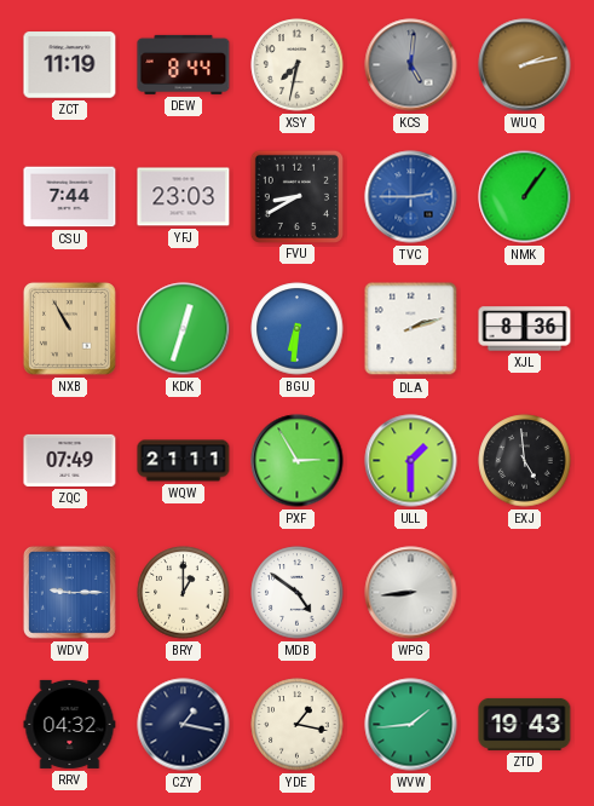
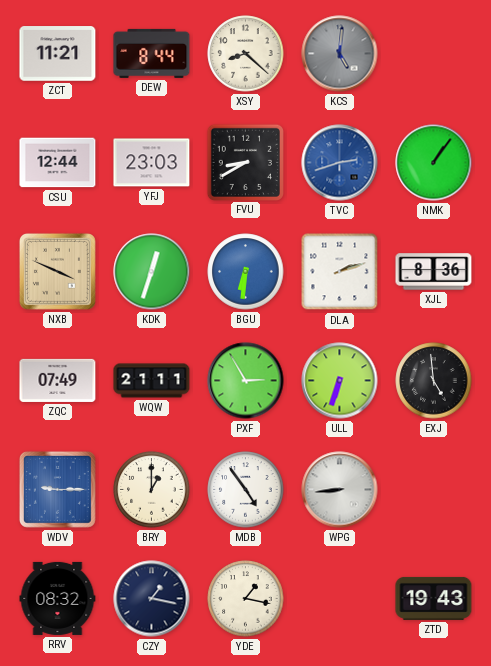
ZCT: 11:19 -> 11:21 (58, 54)
XSY: 7:32 -> 8:22 (246, 54)
WUQ: 2:13 -> none (525, 65)
CSU: 7:44 -> 12:44 (58, 163)
TVC: 2:45 -> 2:42 (340, 163)
NXB: 10:55 -> 3:49 (57, 271)
ULL: 1:30 -> 6:33 (340, 381)
MDB: 4:51 -> 4:54 (246, 490)
RRV: 04:32 -> 08:32 (58, 598)
WVW: 1:44 -> none (411, 725)
